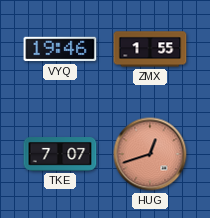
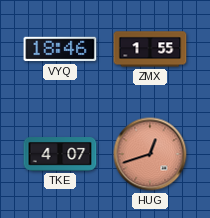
VYQ: 19:46 -> 18:46 (60, 49)
TKE: 7:07 -> 4:07 (60, 154)
